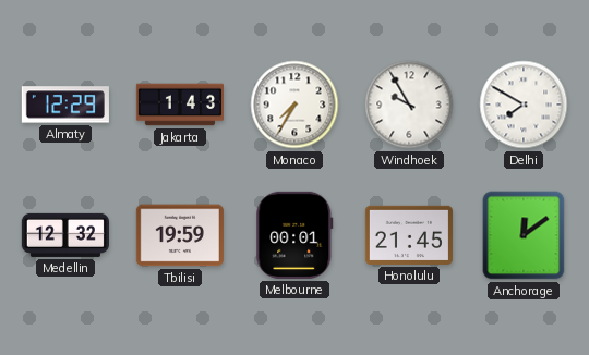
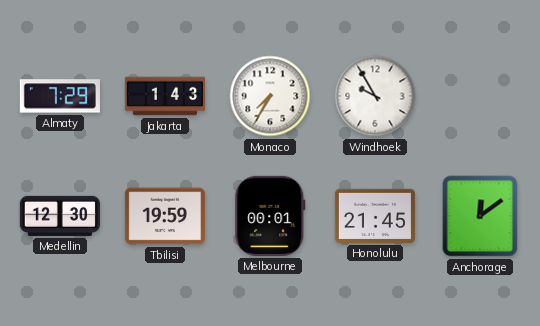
Almaty: 12:29 -> 7:29 (60, 96)
Delhi: 7:50 -> none (524, 105)
Medellin: 12:32 -> 12:30 (60, 216)
